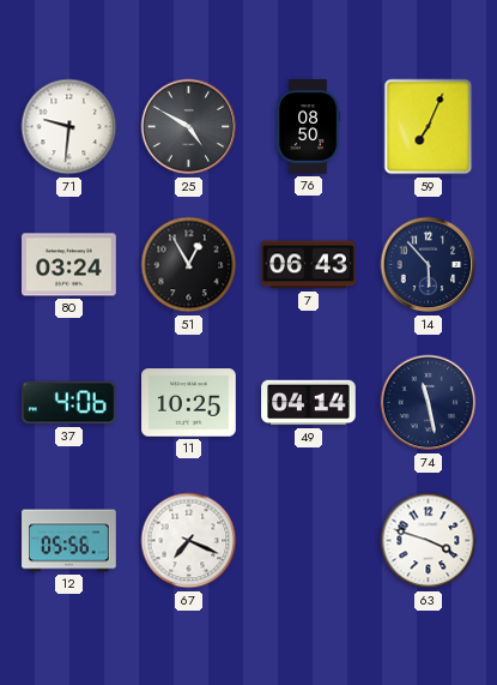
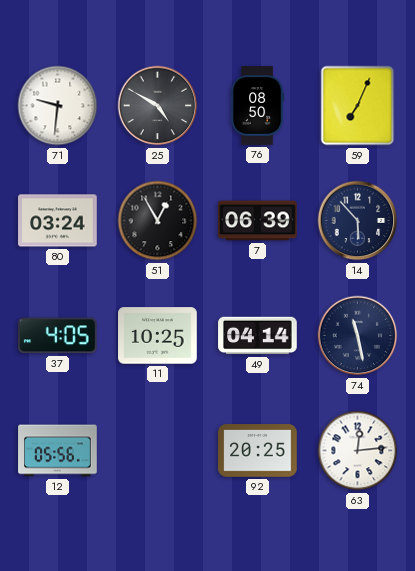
7: 06:43 -> 06:39 (258, 221)
37: 4:06 -> 4:05 (58, 336)
67: 7:19 -> none (189, 541)
92: none -> 20:25 (258, 451)
63: 3:48 -> 12:14 (358, 451)
